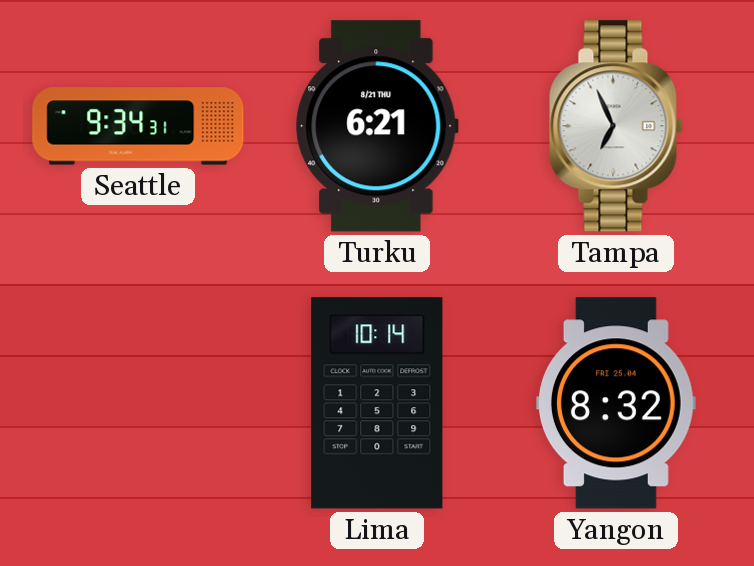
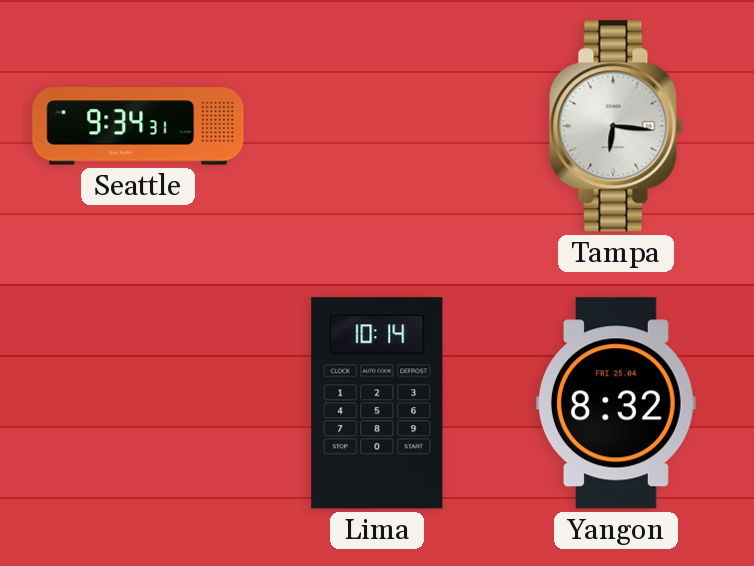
Turku: 6:21 -> none (377, 126)
Tampa: 6:56 -> 6:16 (616, 126)
